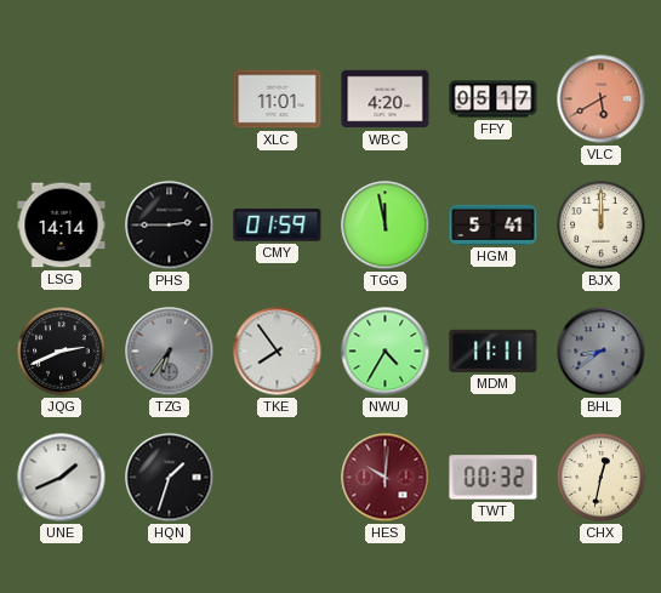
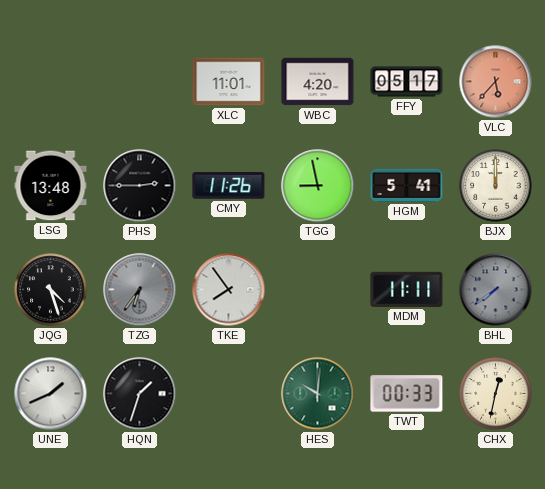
VLC: 5:40 -> 5:37 (496, 82)
LSG: 14:14 -> 13:48 (51, 186)
CMY: 01:59 -> 11:26 (229, 186)
TGG: 11:58 -> 8:58 (318, 186)
JQG: 2:41 -> 4:27 (51, 290)
NWU: 4:35 -> none (386, 352)
BHL: 8:39 -> 7:39 (496, 290)
HES dial: burgundy -> green (318, 394)
TWT: 00:32 -> 00:33 (407, 394)
